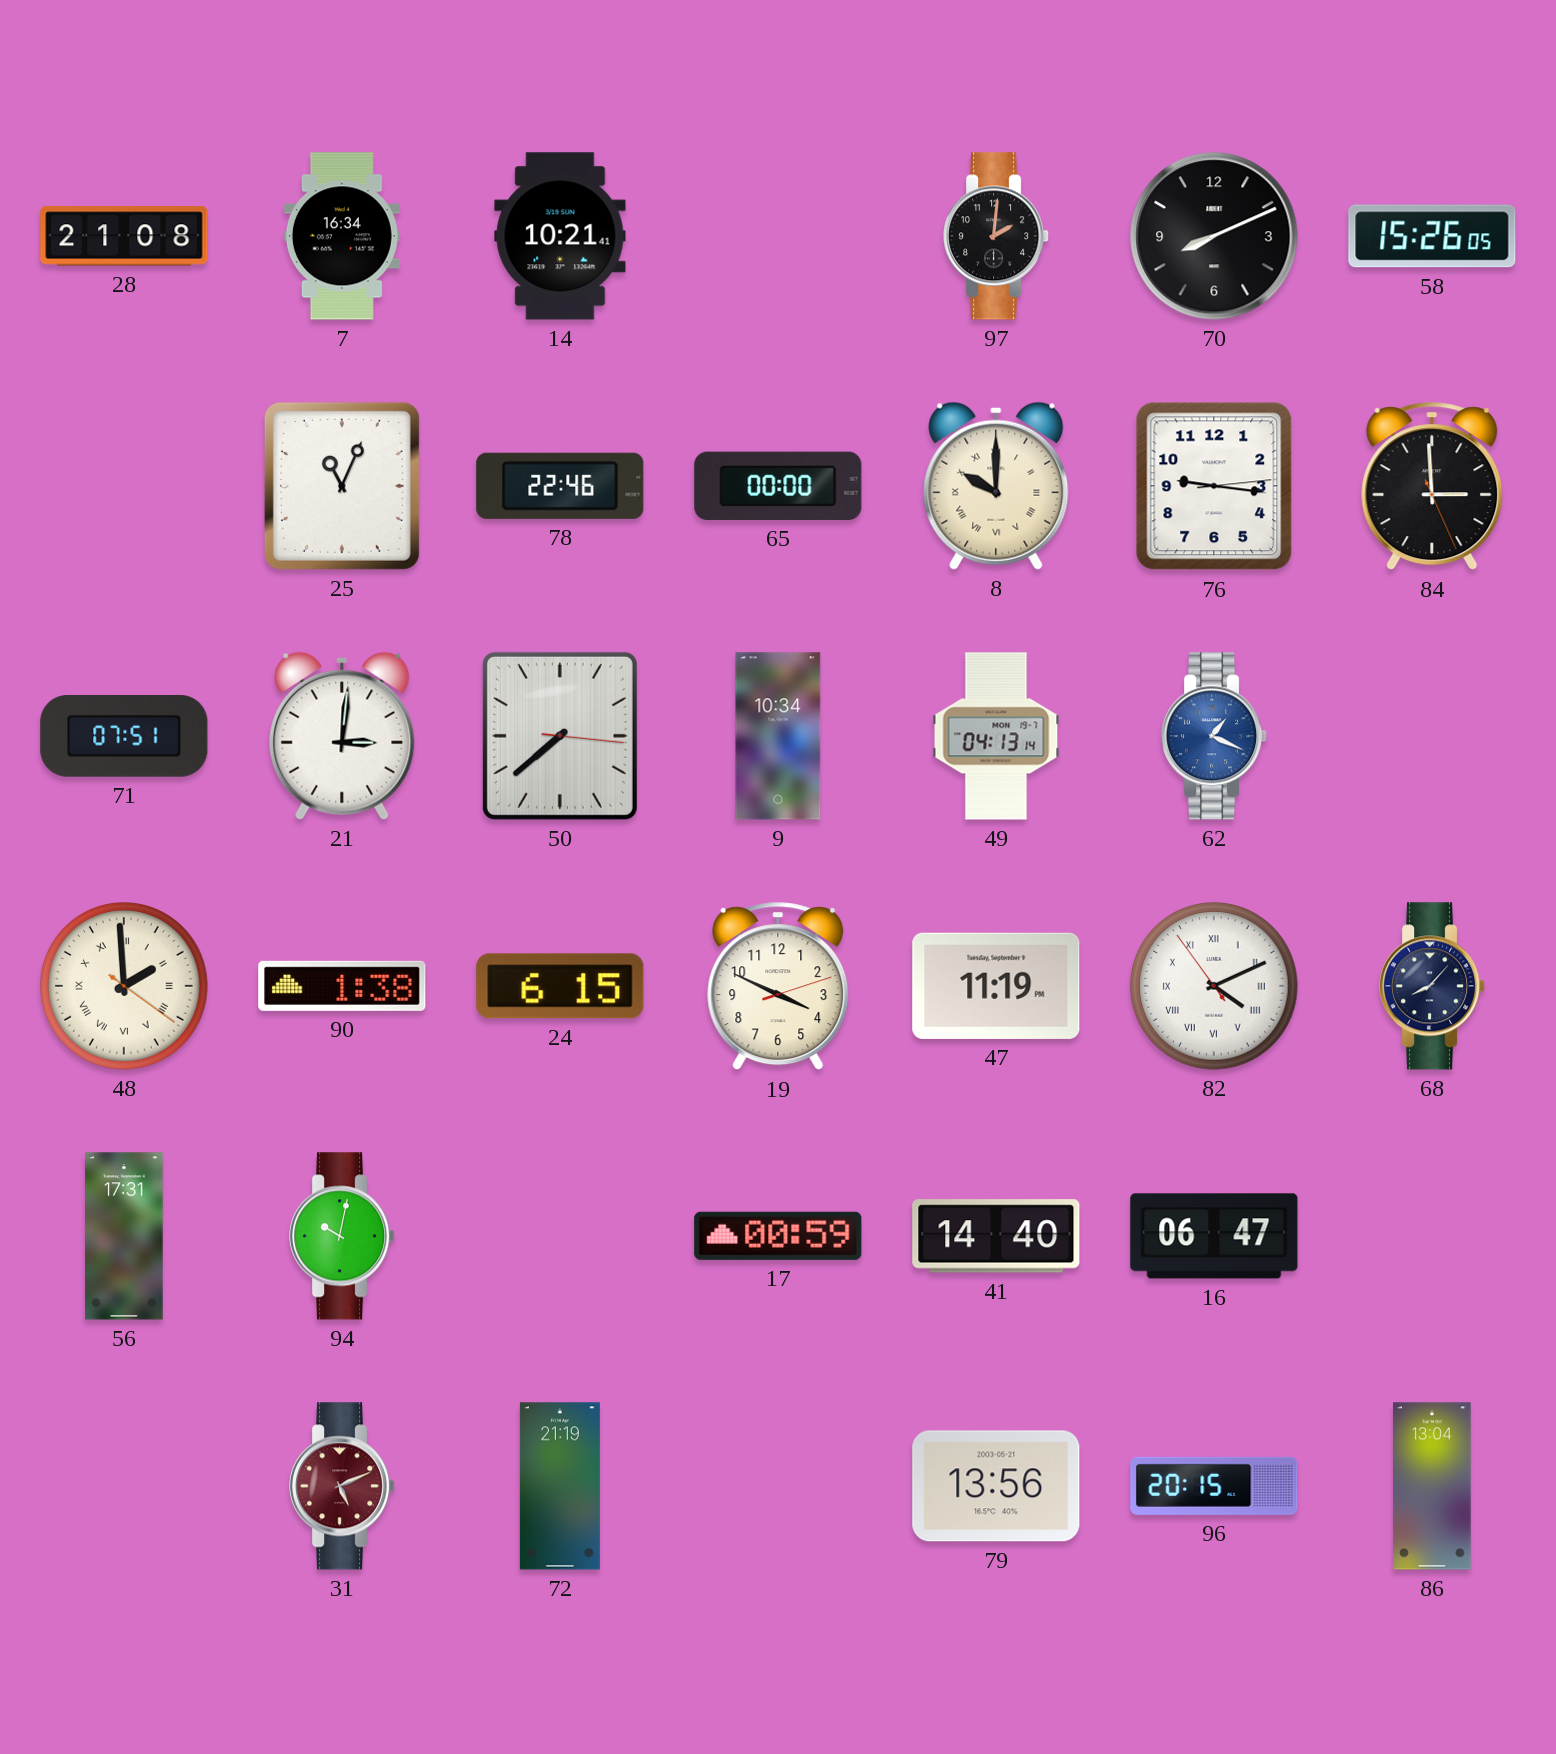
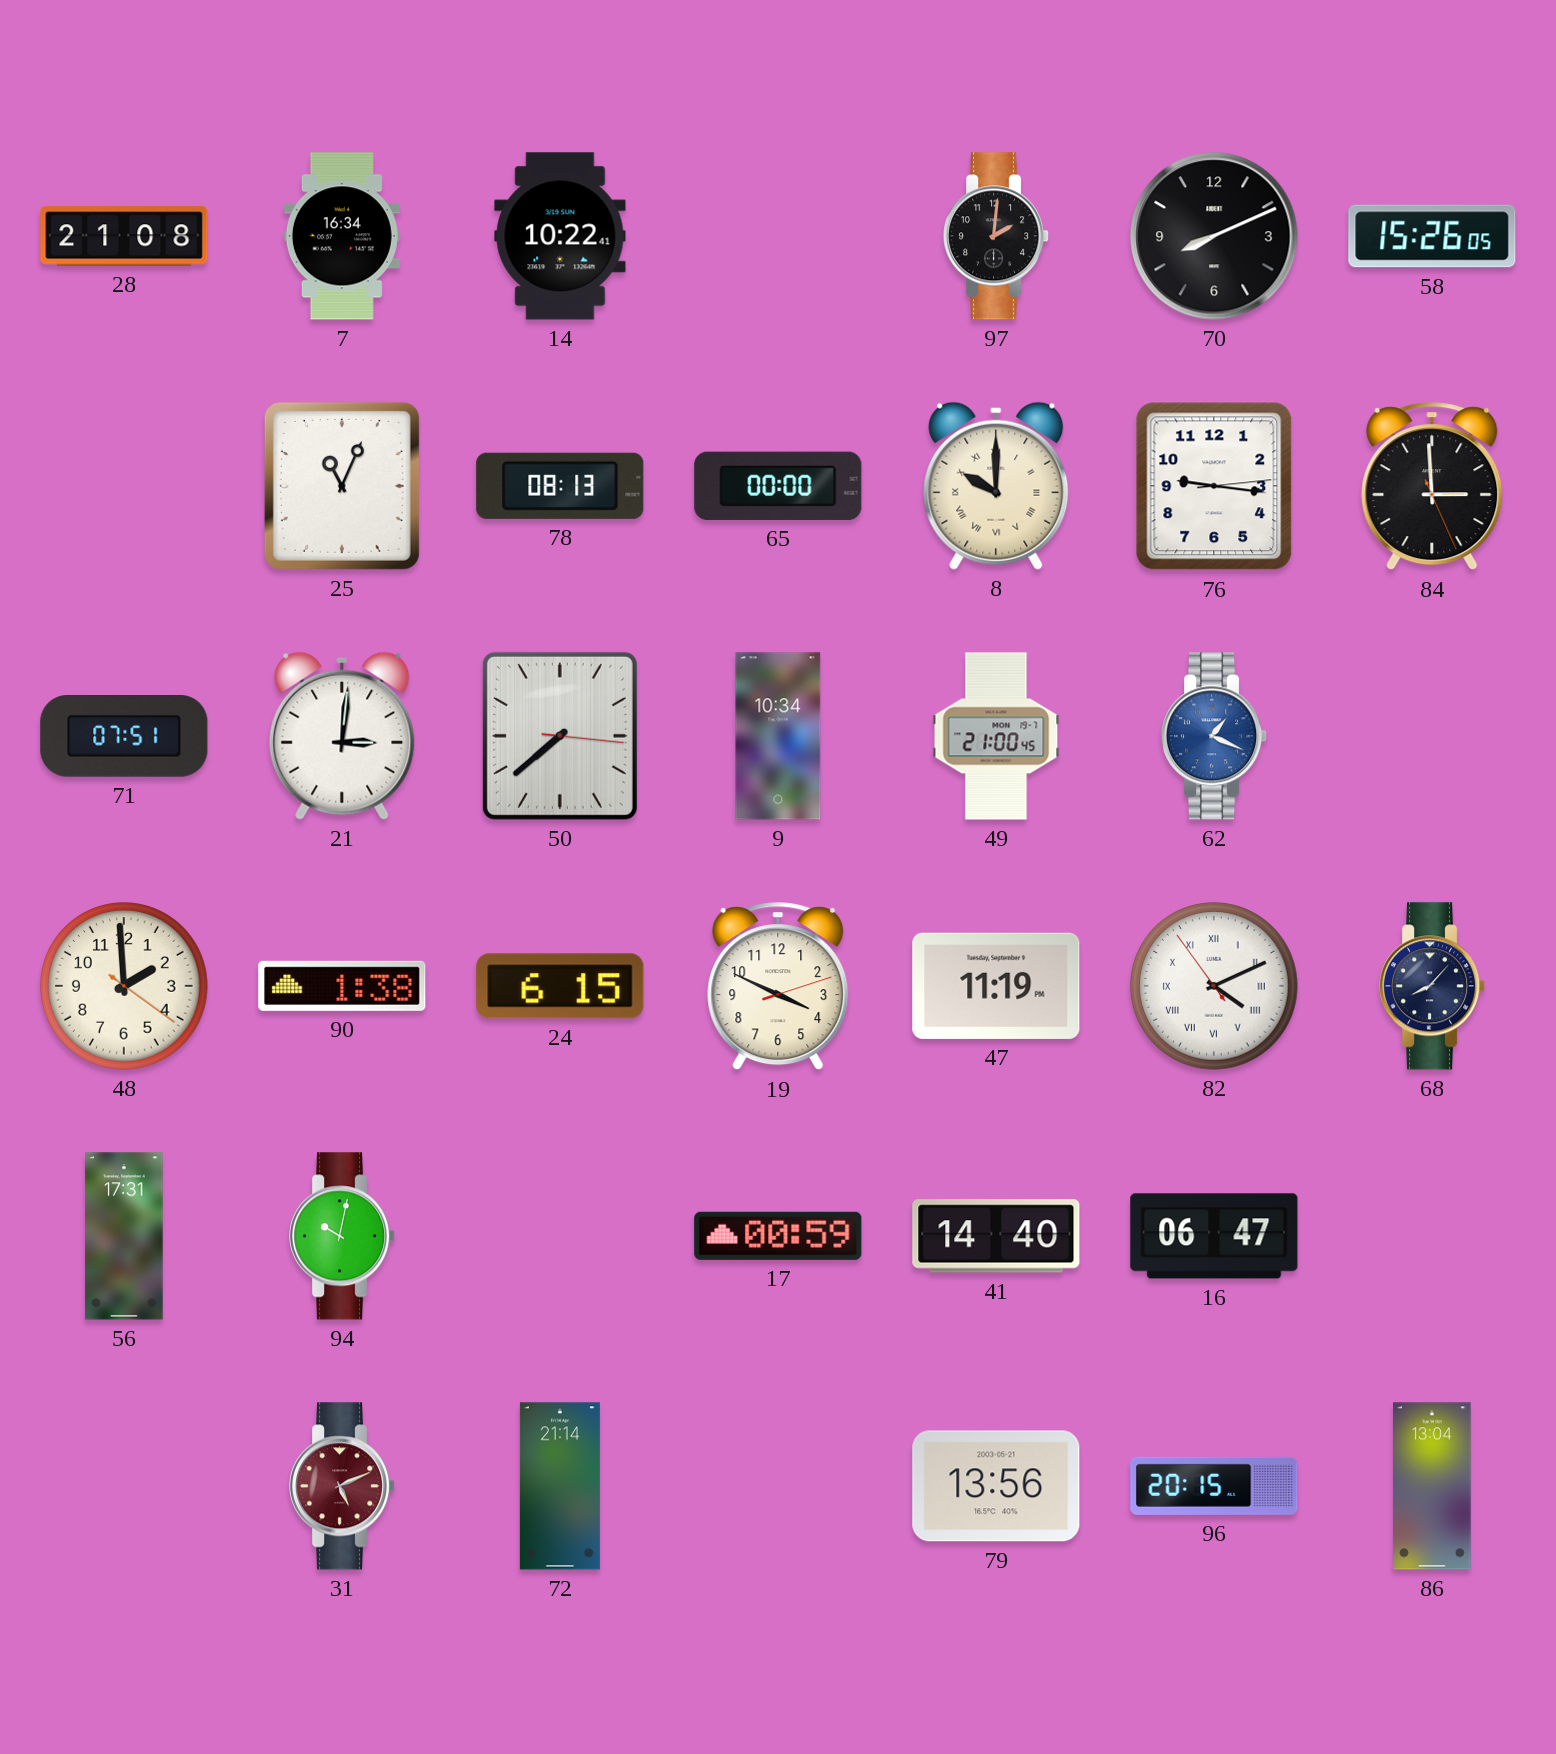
14: 10:21 -> 10:22 (560, 236)
78: 22:46 -> 08:13 (560, 486)
49: 04:13 -> 21:00 (996, 736)
48 numerals: Roman -> Arabic (124, 986)
72: 21:19 -> 21:14 (560, 1486)
